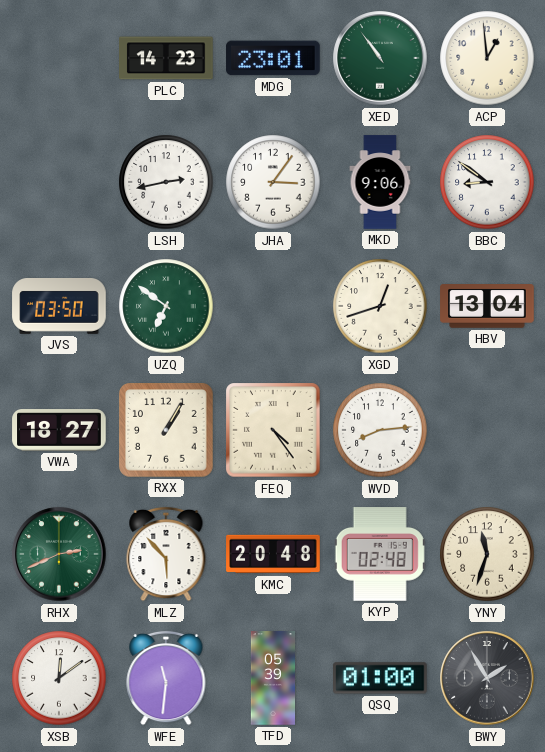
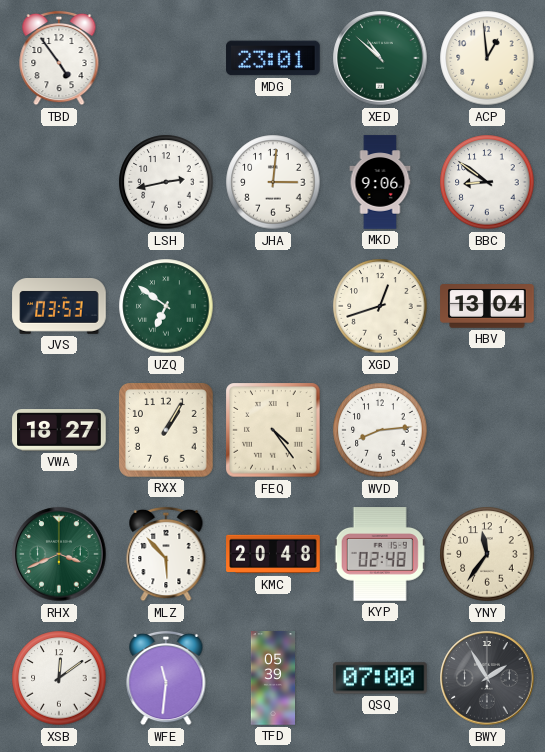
TBD: none -> 4:54 (59, 58)
PLC: 14:23 -> none (166, 58)
XED: 10:54 -> 10:52 (380, 58)
JHA: 3:06 -> 3:01 (273, 182)
JVS: 03:50 -> 03:53 (59, 307)
RHX: 2:41 -> 3:41 (59, 554)
YNY: 11:33 -> 11:36 (487, 554)
QSQ: 01:00 -> 07:00 (380, 678)
